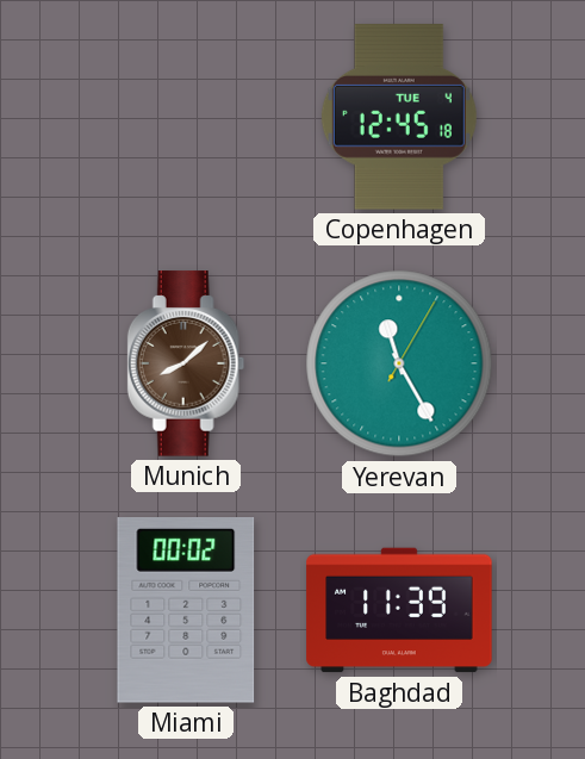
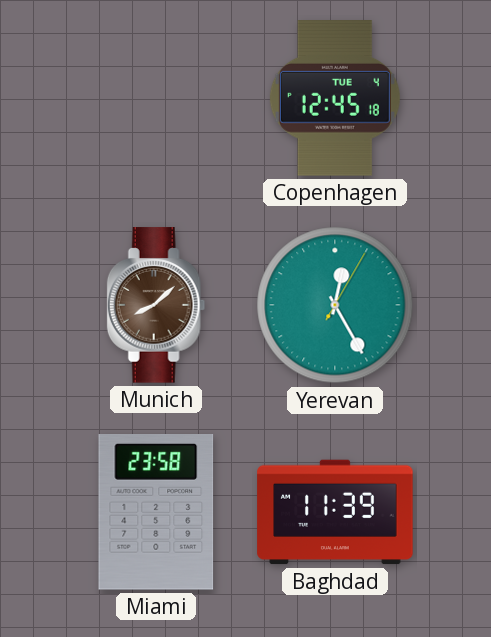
Yerevan: 11:25 -> 12:25 (335, 305)
Miami: 00:02 -> 23:58 (156, 513)
